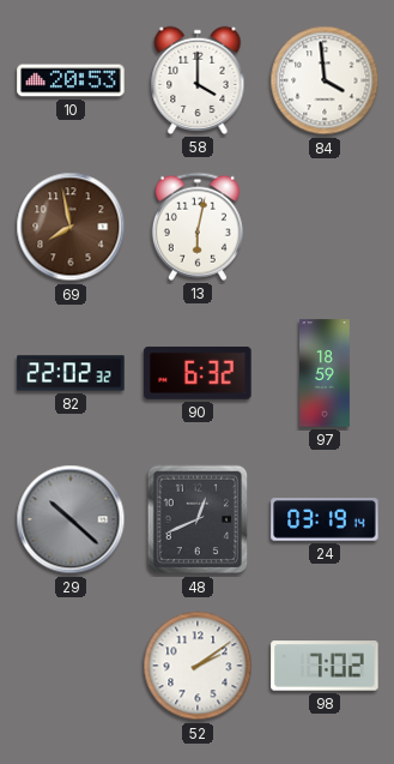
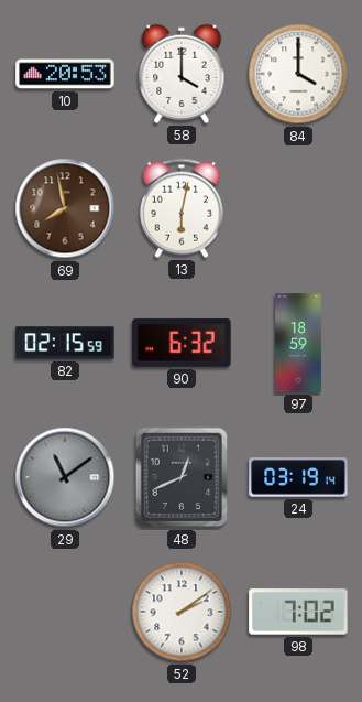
84: 3:59 -> 4:00 (298, 74)
82: 22:02 -> 02:15 (65, 343)
29: 10:22 -> 11:09 (65, 477)
